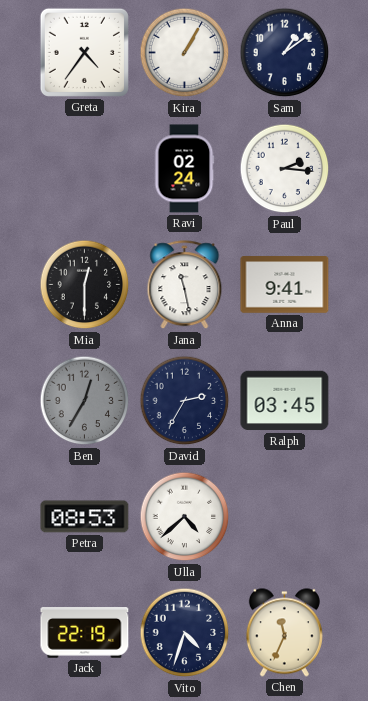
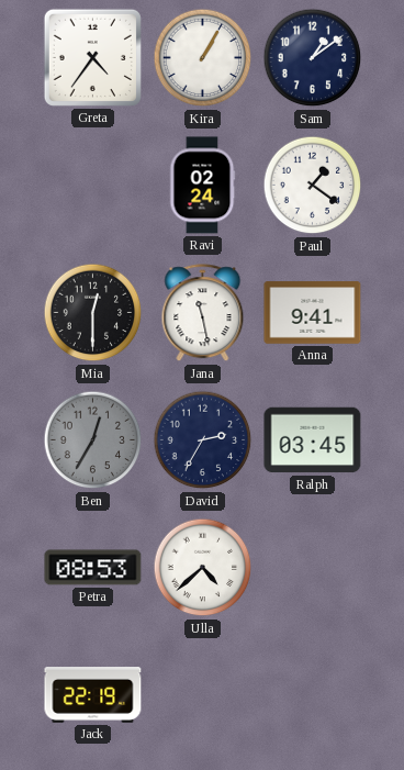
Paul: 2:16 -> 1:21 (313, 186)
Vito: 4:33 -> none (185, 633)
Chen: 11:34 -> none (284, 633)
